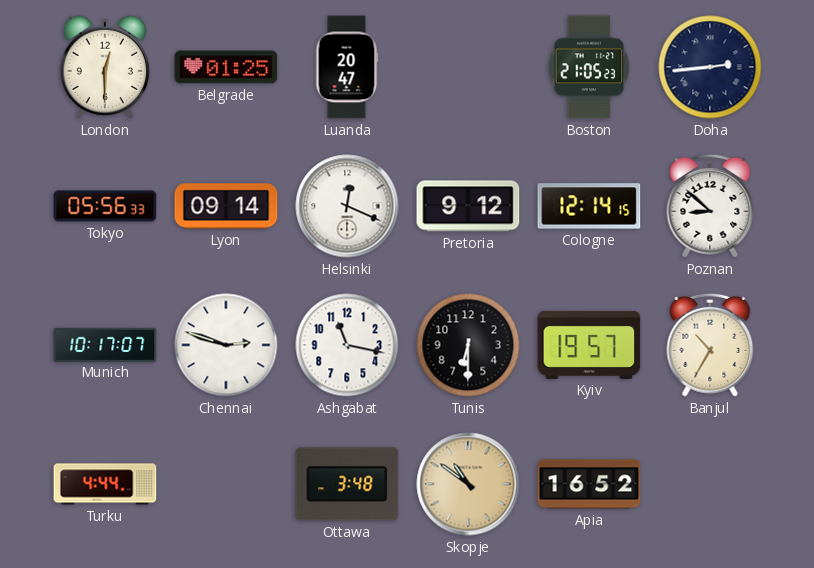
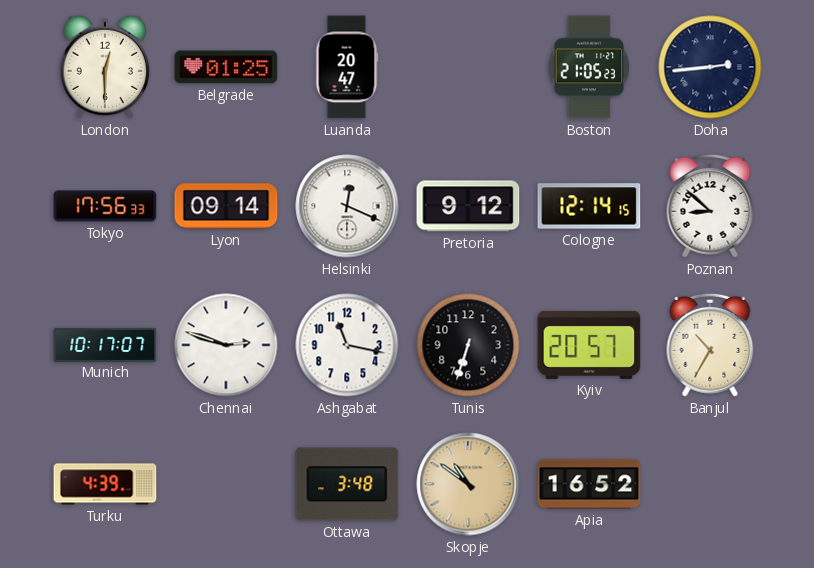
Tokyo: 05:56 -> 17:56 (105, 206)
Tunis: 6:30 -> 6:33 (468, 345)
Kyiv: 19:57 -> 20:57 (589, 345)
Turku: 4:44 -> 4:39 (105, 484)
